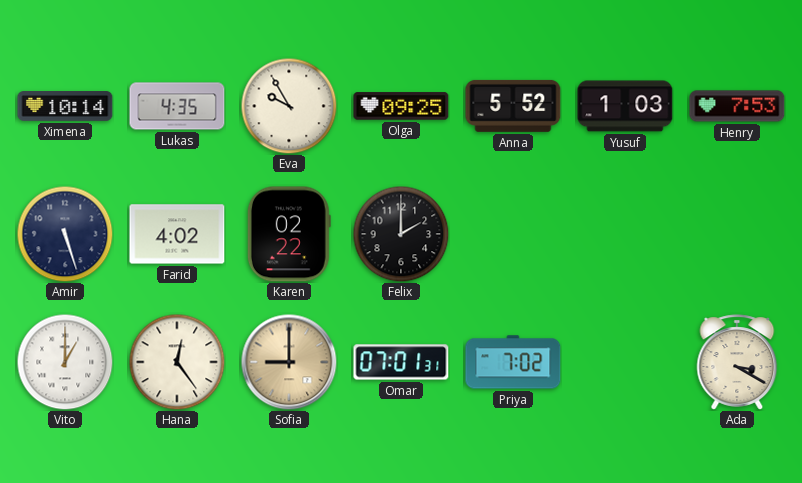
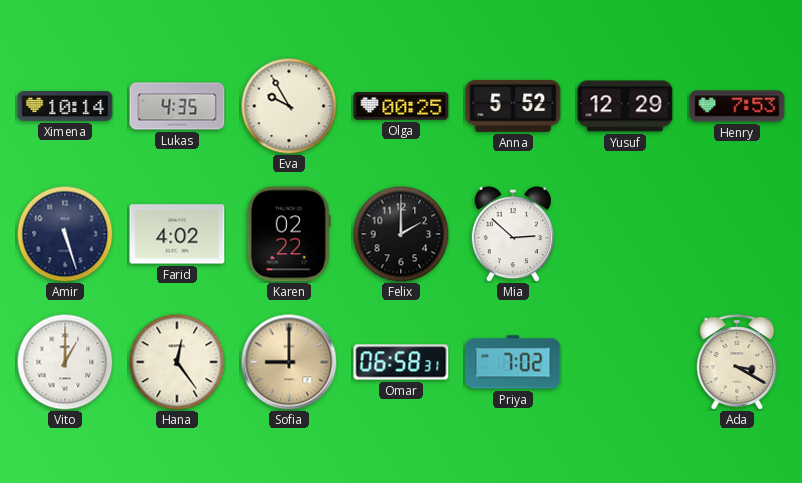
Olga: 09:25 -> 00:25 (401, 106)
Yusuf: 1:03 -> 12:29 (625, 106)
Mia: none -> 2:52 (513, 234)
Omar: 07:01 -> 06:58 (401, 362)
